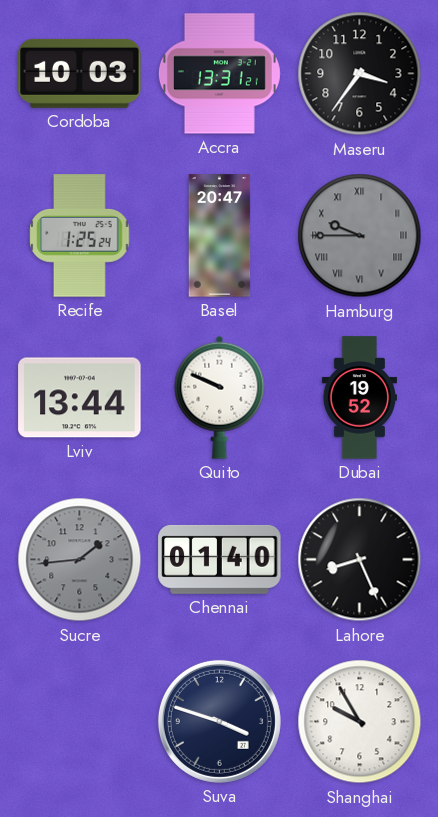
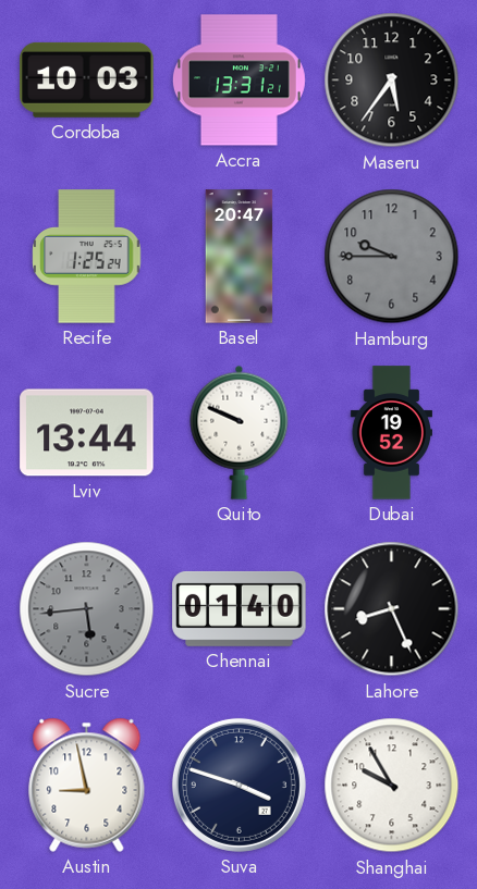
Maseru: 3:36 -> 5:36 (392, 81)
Hamburg numerals: Roman -> Arabic (392, 257)
Sucre: 1:44 -> 5:44 (87, 609)
Austin: none -> 8:58 (87, 785)
